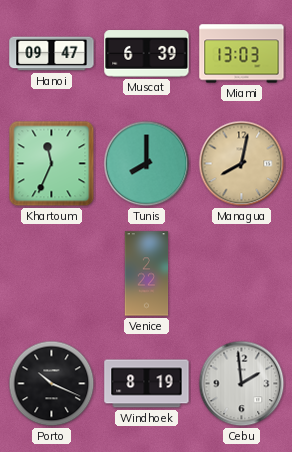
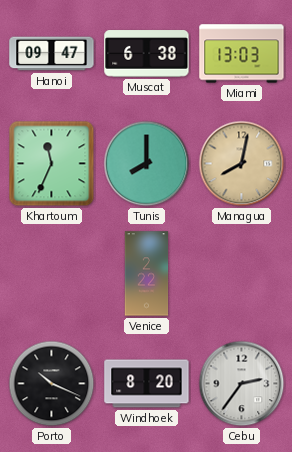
Muscat: 6:39 -> 6:38 (147, 54)
Windhoek: 8:19 -> 8:20 (147, 384)
Cebu: 1:59 -> 2:36 (242, 384)
